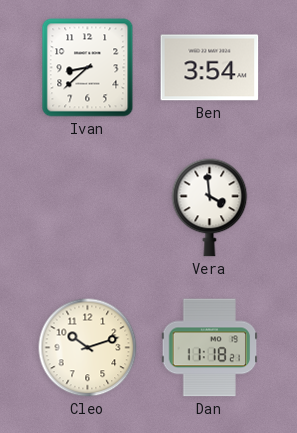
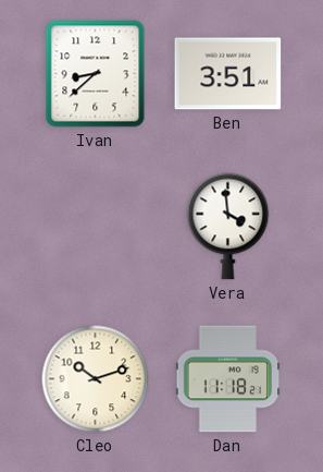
Ben: 3:54 -> 3:51 (228, 74)
